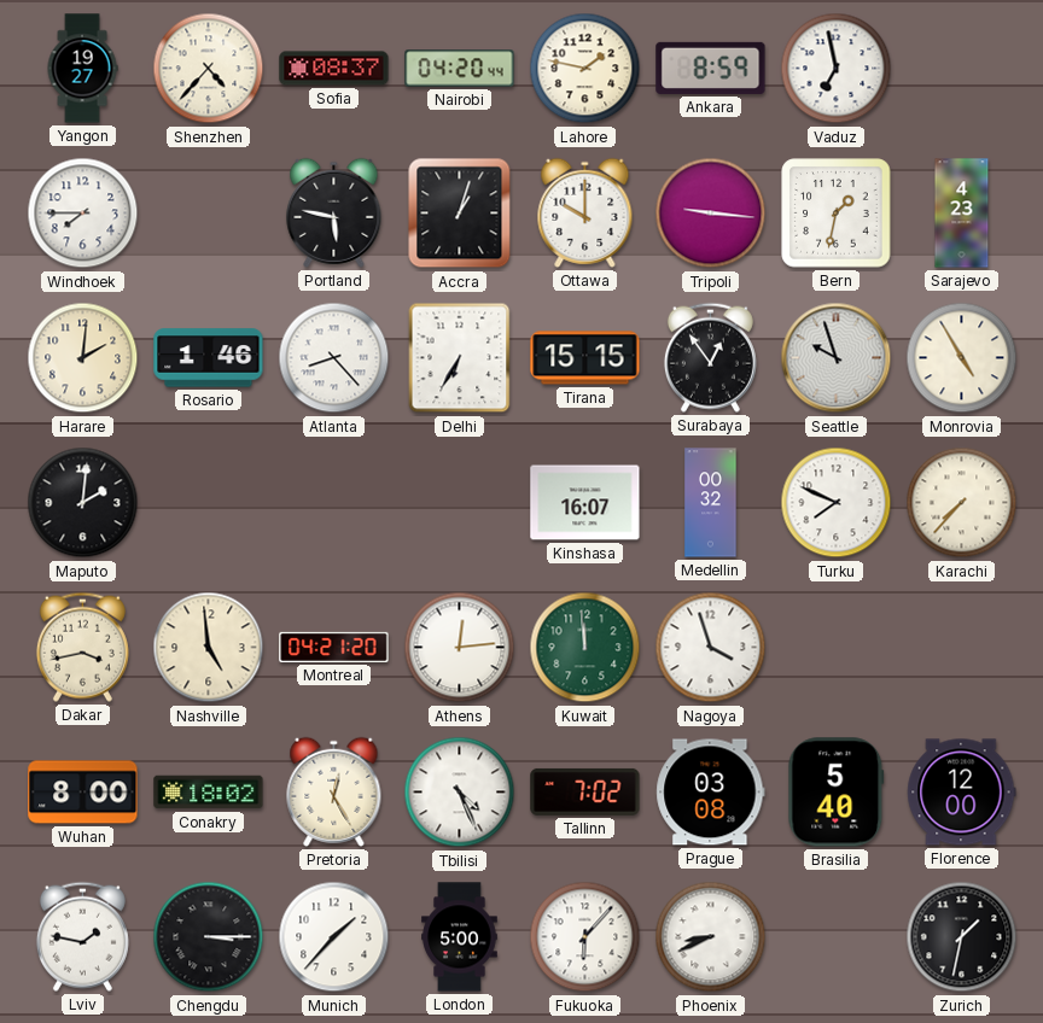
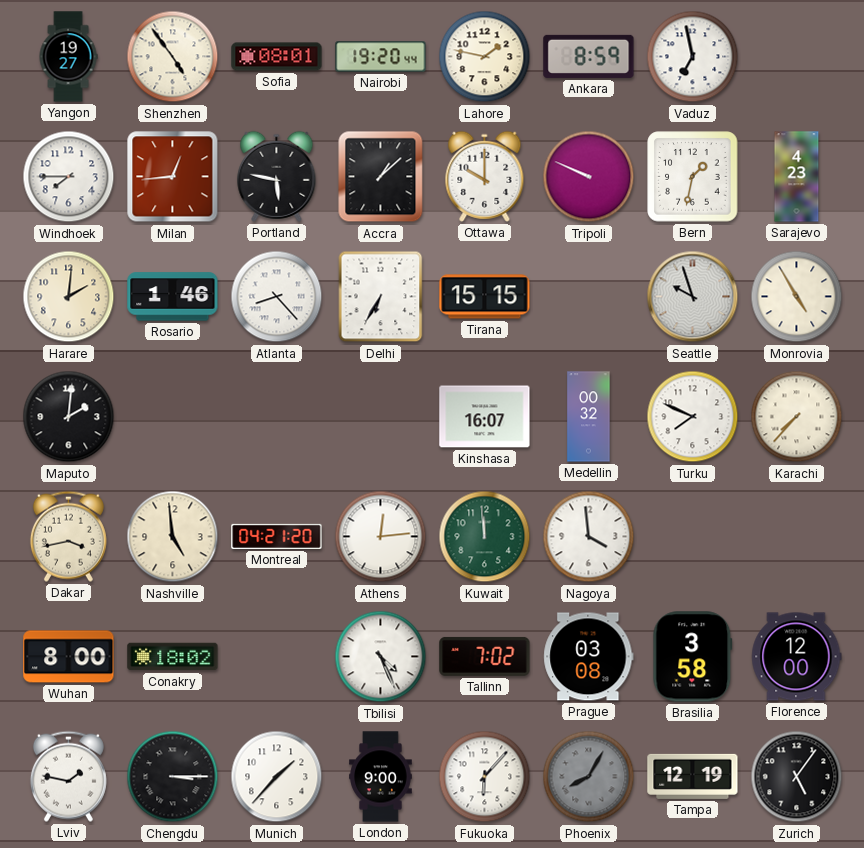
Shenzhen: 4:37 -> 4:54 (173, 57)
Sofia: 08:37 -> 08:01 (277, 57)
Nairobi: 04:20 -> 19:20 (381, 57)
Milan: none -> 12:44 (173, 177)
Accra: 1:03 -> 1:08 (381, 177)
Tripoli: 9:16 -> 9:49 (589, 177)
Surabaya: 12:54 -> none (710, 357)
Nagoya: 3:57 -> 3:59 (589, 537)
Pretoria: 12:25 -> none (334, 791)
Brasilia: 5:40 -> 3:58 (693, 657)
London: 5:00 -> 9:00 (381, 777)
Phoenix: 8:41 -> 8:05 (589, 777)
Phoenix dial: white -> grey (589, 777)
Tampa: none -> 12:19 (693, 776)
Zurich: 1:32 -> 5:06 (797, 777)
